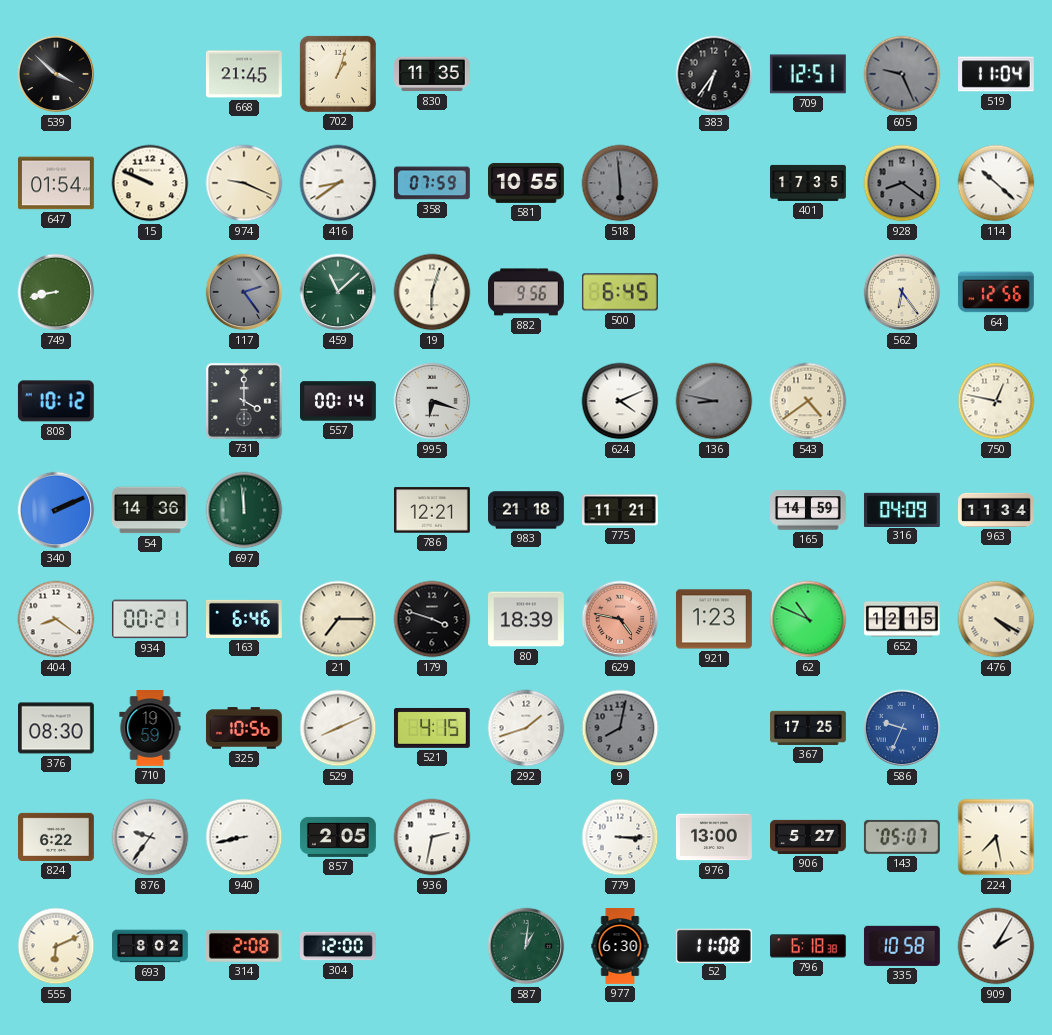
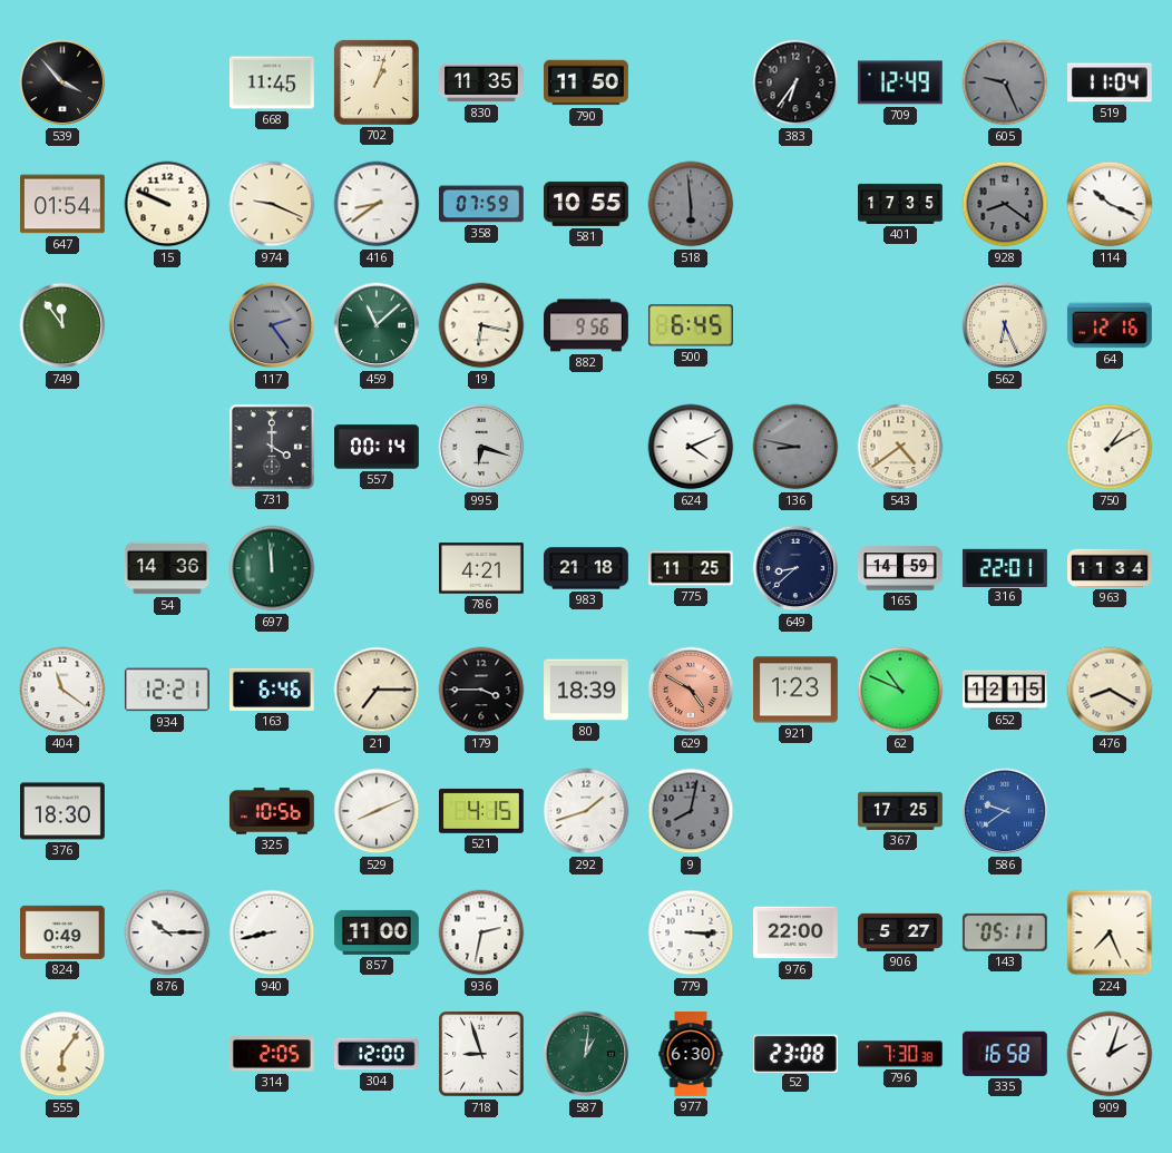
539: 3:52 -> 3:53 (62, 82)
668: 21:45 -> 11:45 (272, 82)
790: none -> 11:50 (587, 82)
709: 12:51 -> 12:49 (900, 82)
114: 10:22 -> 10:19 (1110, 204)
749: 8:43 -> 11:54 (62, 325)
19: 6:03 -> 6:17 (481, 325)
562: 6:24 -> 6:26 (1005, 325)
64: 12:56 -> 12:16 (1110, 325)
808: 10:12 -> none (56, 401)
750: 12:47 -> 1:10 (1110, 447)
340: 2:11 -> none (56, 510)
786: 12:21 -> 4:21 (482, 568)
775: 11:21 -> 11:25 (692, 568)
649: none -> 8:38 (795, 568)
316: 04:09 -> 22:01 (1005, 567)
404: 8:21 -> 11:21 (62, 690)
934: 00:21 -> 12:21 (167, 690)
179: 3:48 -> 3:45 (481, 690)
629: 4:47 -> 4:50 (691, 690)
476: 4:20 -> 8:20 (1110, 690)
376: 08:30 -> 18:30 (64, 811)
710: 19:59 -> none (150, 729)
586: 9:34 -> 9:39 (1005, 811)
824: 6:22 -> 0:49 (64, 932)
876: 9:36 -> 10:15 (167, 932)
857: 2:05 -> 11:00 (378, 932)
976: 13:00 -> 22:00 (797, 932)
143: 05:07 -> 05:11 (1005, 932)
224: 7:28 -> 7:26 (1110, 932)
555: 6:11 -> 6:06 (62, 1054)
693: 8:02 -> none (151, 946)
314: 2:08 -> 2:05 (272, 1054)
718: none -> 8:57 (481, 1054)
52: 11:08 -> 23:08 (795, 1053)
796: 6:18 -> 7:30 (901, 1054)
335: 10:58 -> 16:58 (1005, 1054)
909: 2:05 -> 2:03 (1110, 1054)
